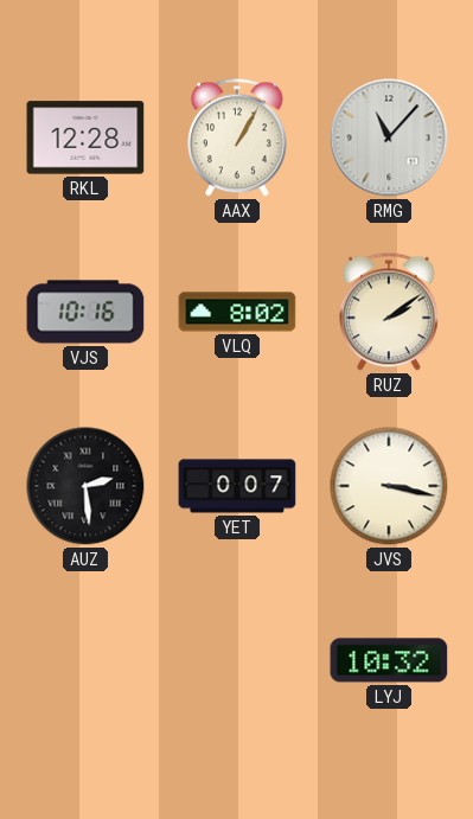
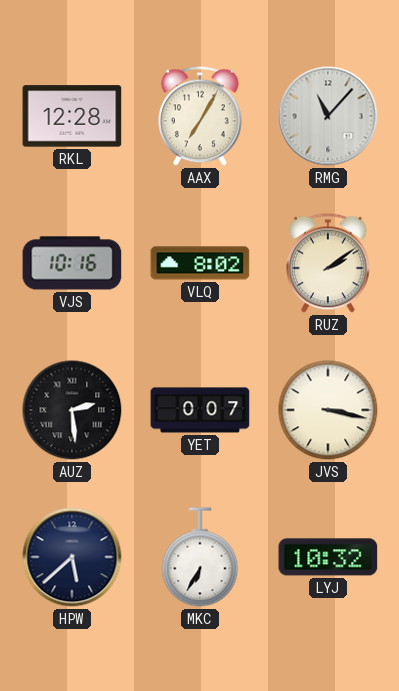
AAX: 1:05 -> 7:05 (201, 116)
HPW: none -> 5:38 (72, 557)
MKC: none -> 6:35 (200, 557)
